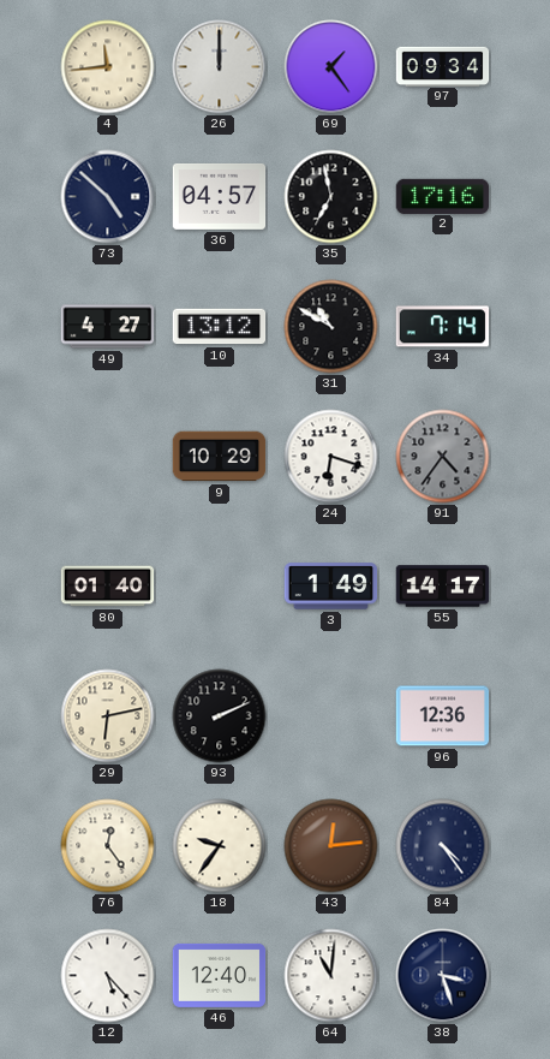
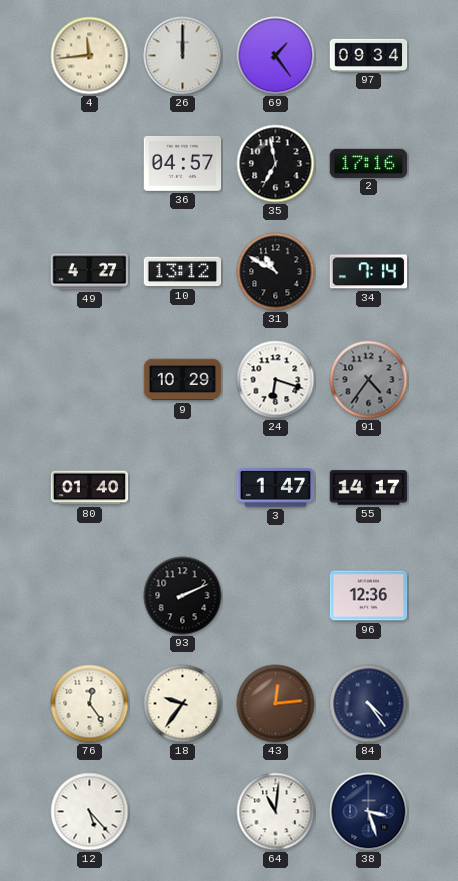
73: 4:52 -> none (108, 197)
3: 1:49 -> 1:47 (276, 488)
29: 6:13 -> none (108, 716)
46: 12:40 -> none (220, 975)
